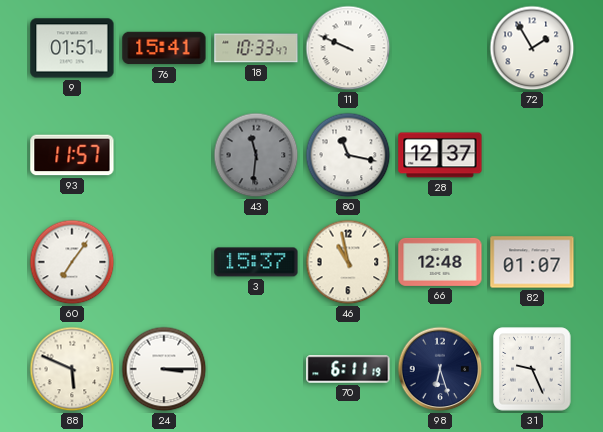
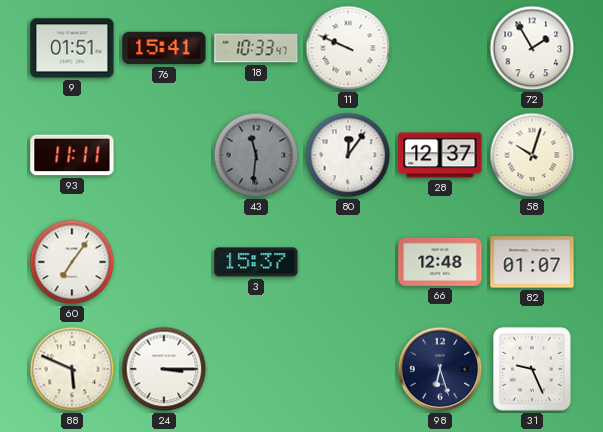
93: 11:57 -> 11:11 (72, 155)
80: 11:17 -> 12:06 (348, 155)
58: none -> 10:03 (532, 155)
46: 10:58 -> none (348, 262)
70: 6:11 -> none (348, 369)
